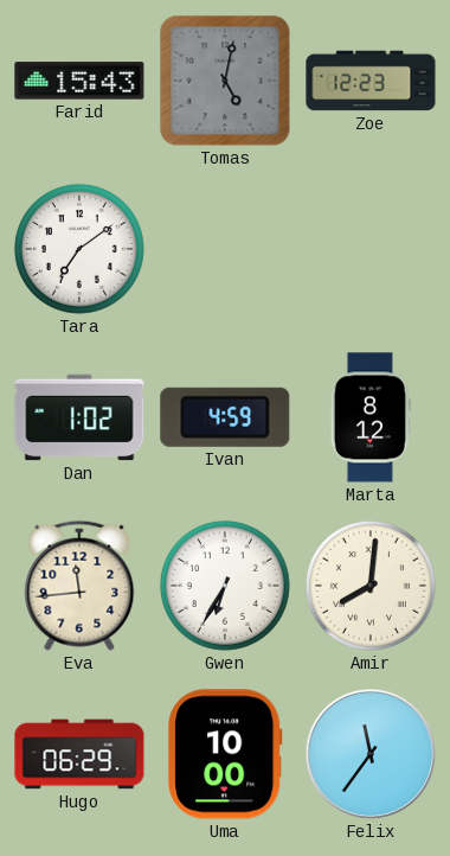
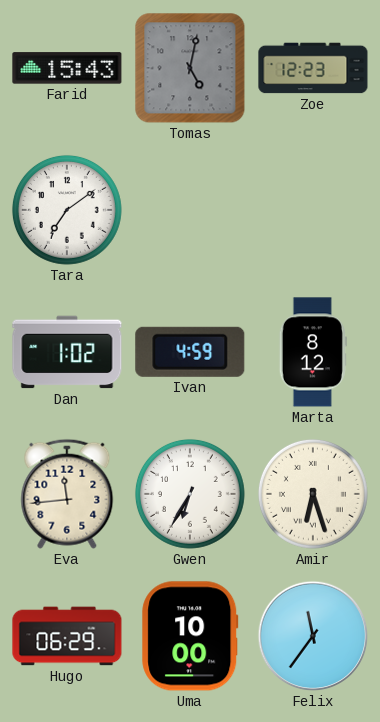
Amir: 8:01 -> 6:27 (313, 494)
